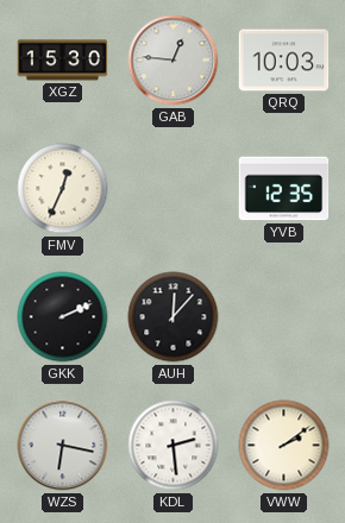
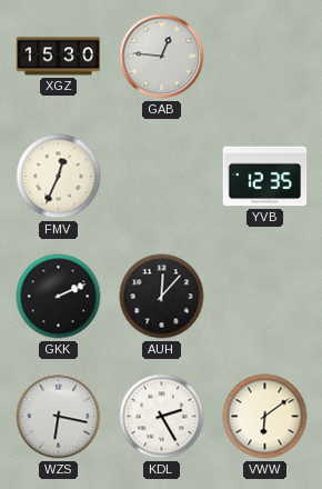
QRQ: 10:03 -> none (284, 61)
KDL: 2:29 -> 2:25 (162, 417)
VWW: 2:09 -> 6:09 (265, 417)
